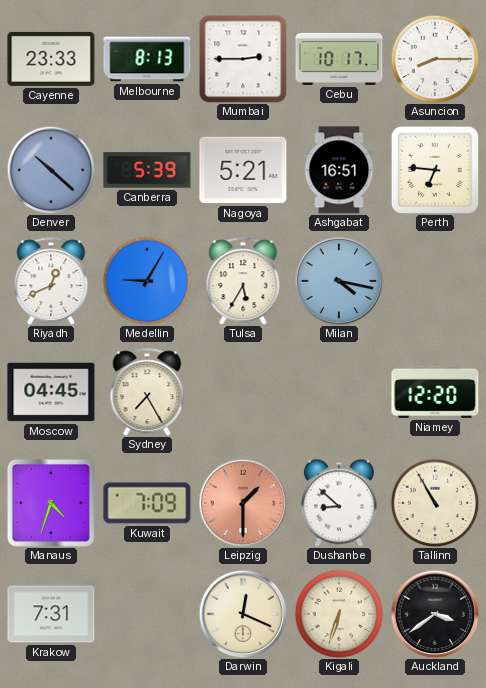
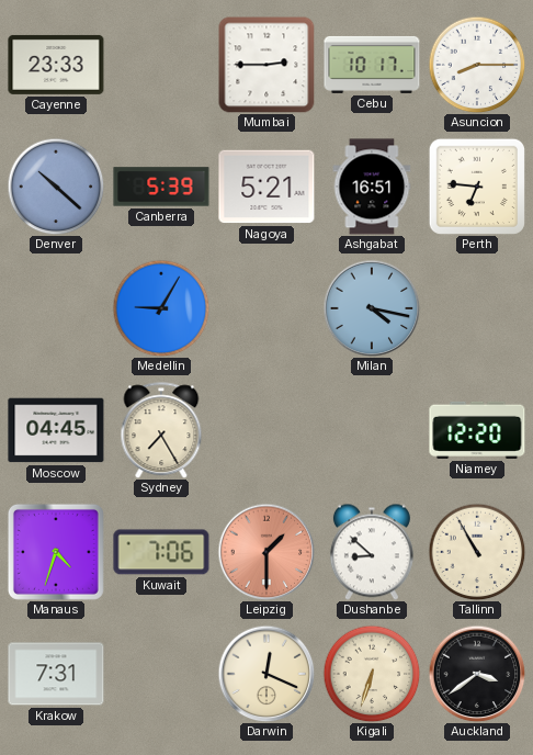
Melbourne: 8:13 -> none (147, 59)
Riyadh: 12:41 -> none (51, 281)
Tulsa: 5:35 -> none (243, 281)
Kuwait: 7:09 -> 7:06 (161, 552)
